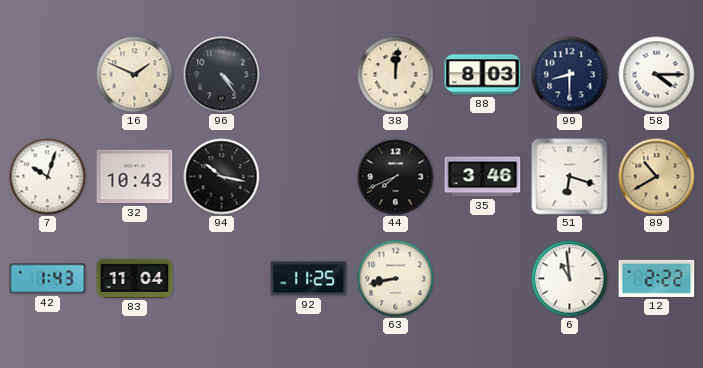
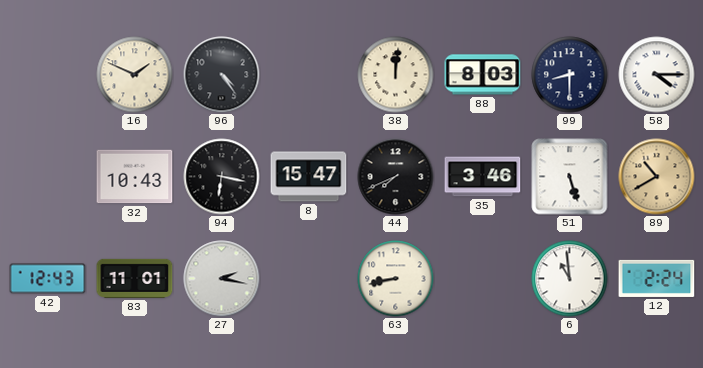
7: 10:03 -> none (48, 177)
94: 10:17 -> 6:17 (222, 177)
8: none -> 15:47 (309, 177)
51: 6:18 -> 5:27 (570, 177)
42: 1:43 -> 12:43 (48, 279)
83: 11:04 -> 11:01 (135, 278)
27: none -> 2:17 (222, 279)
92: 11:25 -> none (309, 279)
12: 2:22 -> 2:24 (657, 278)
